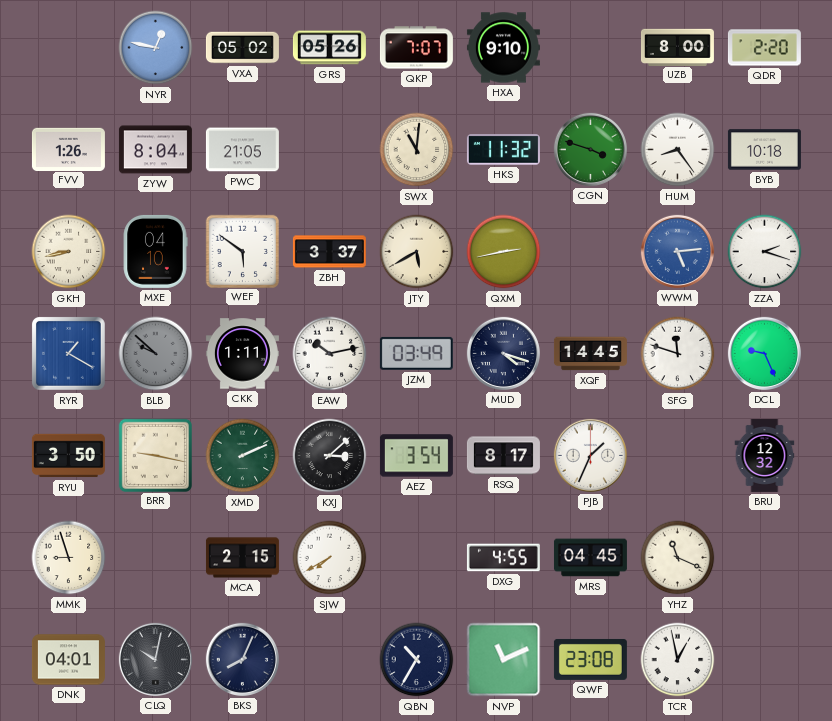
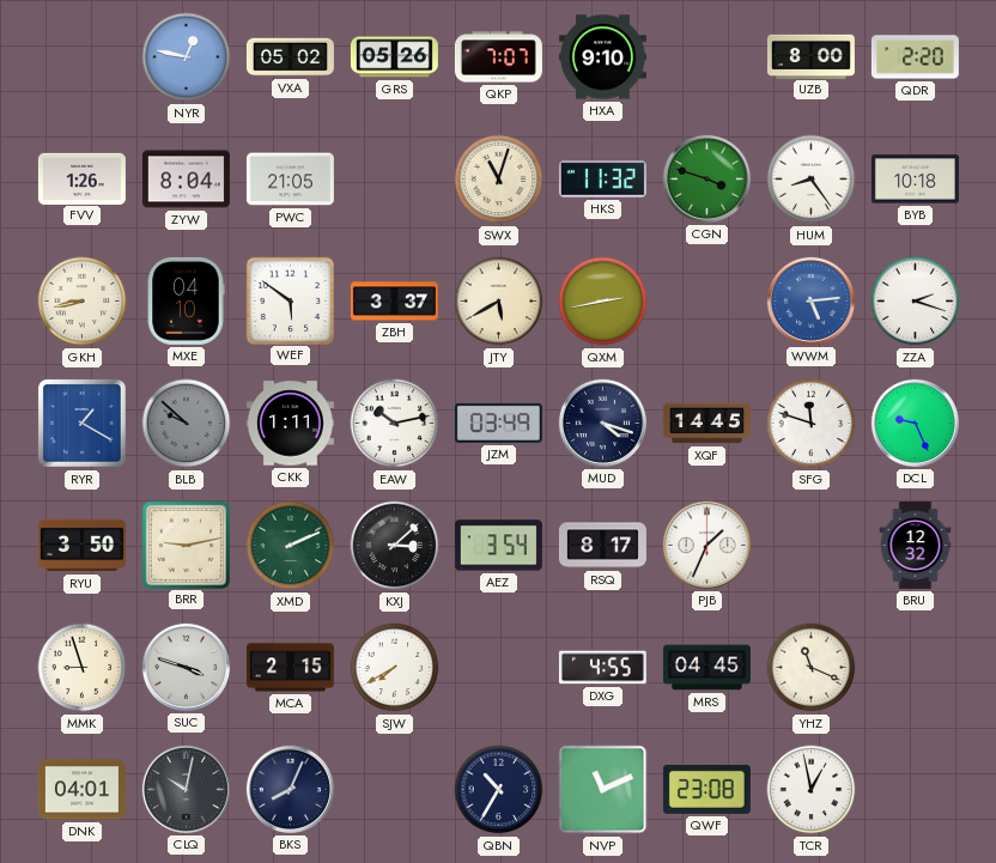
SWX: 11:01 -> 11:03 (499, 180)
BRR: 9:17 -> 9:13 (186, 545)
SUC: none -> 3:48 (186, 667)
